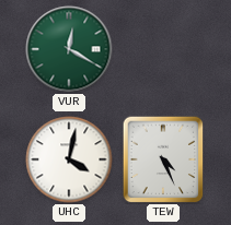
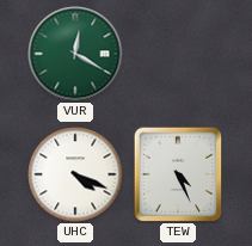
UHC: 4:02 -> 4:19 (75, 174)
